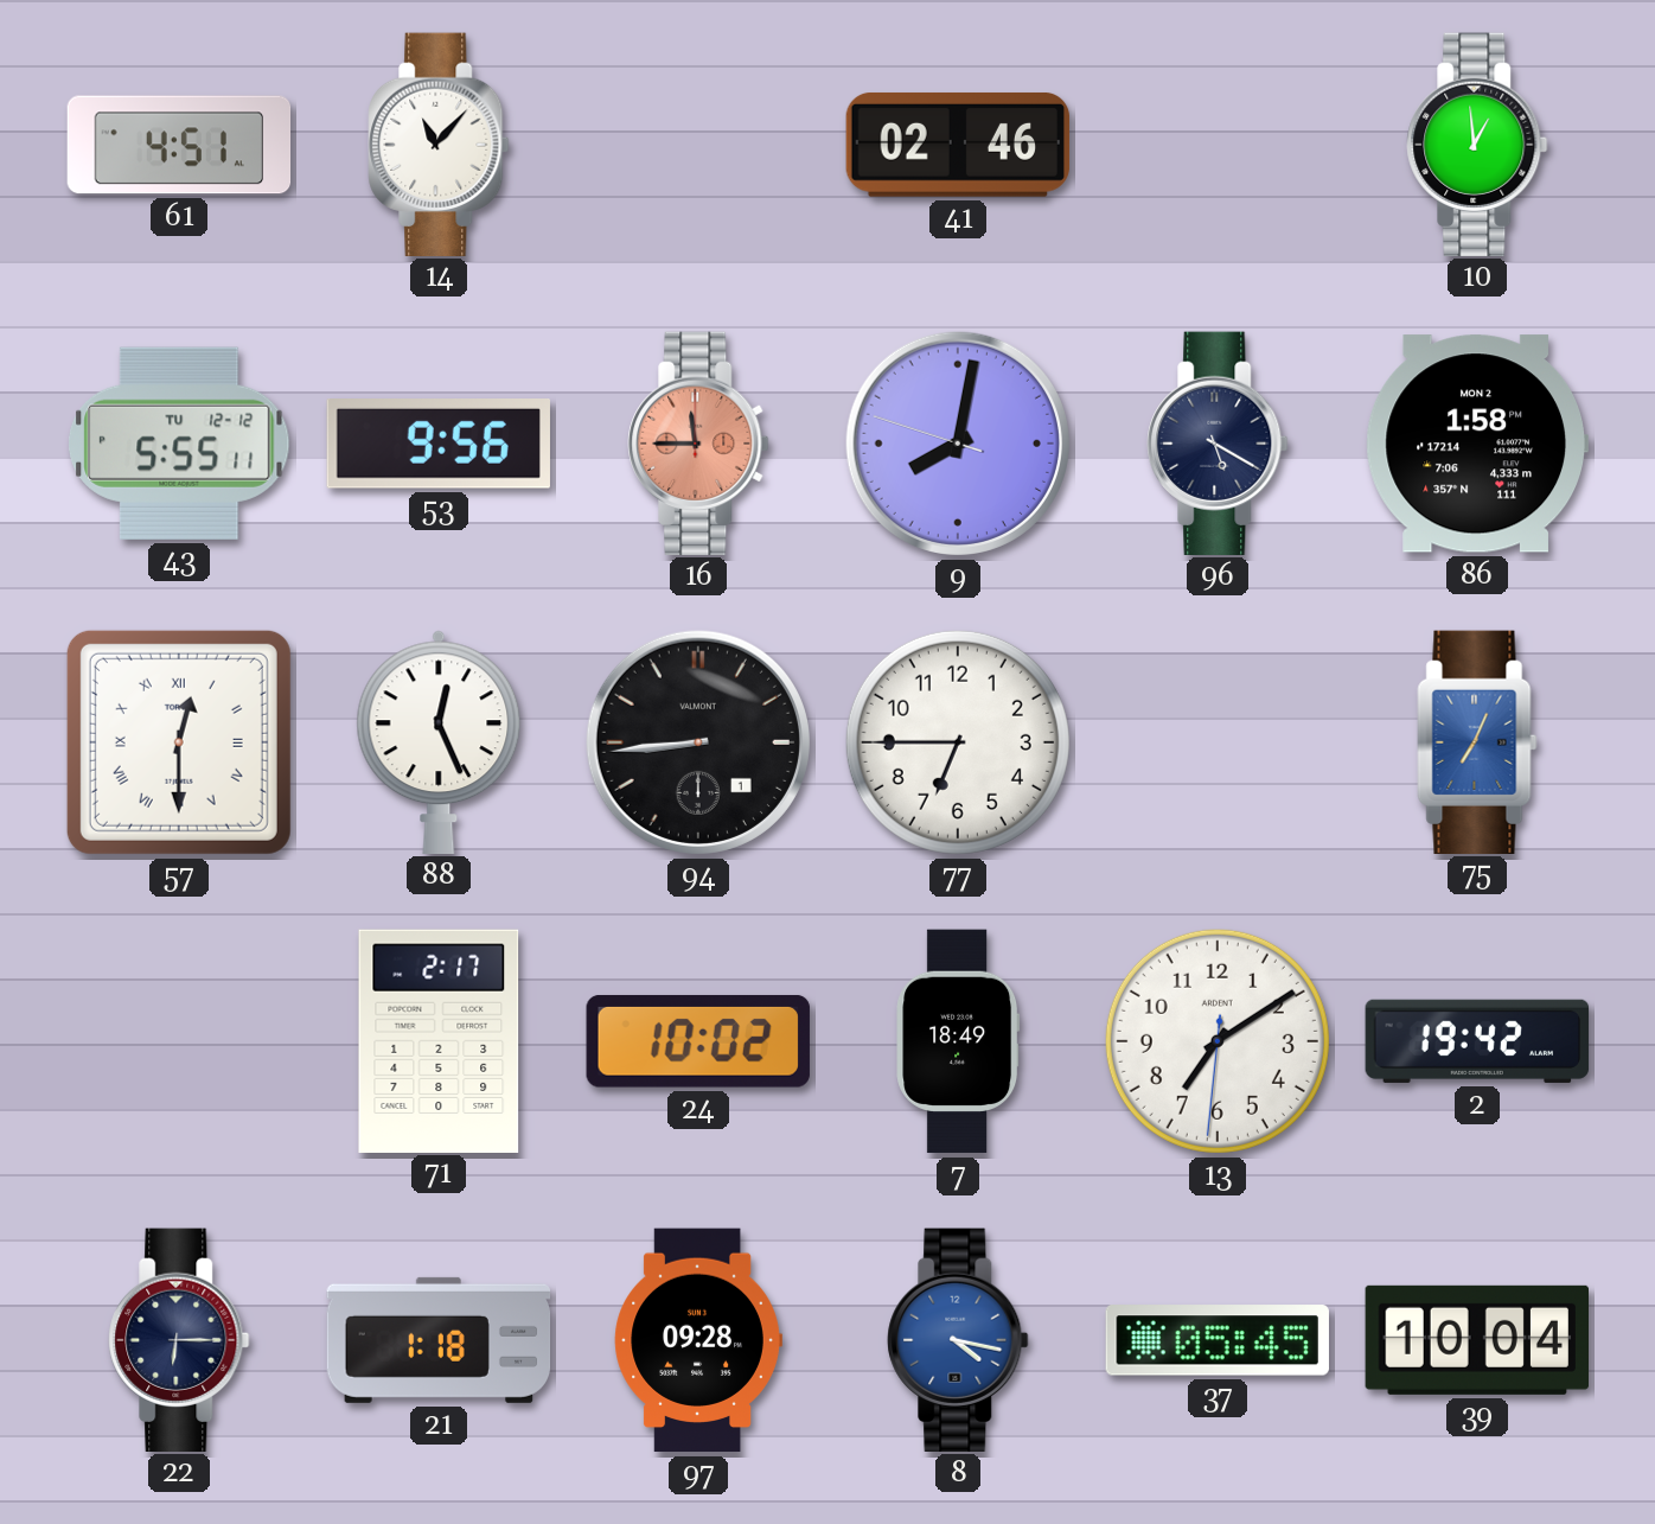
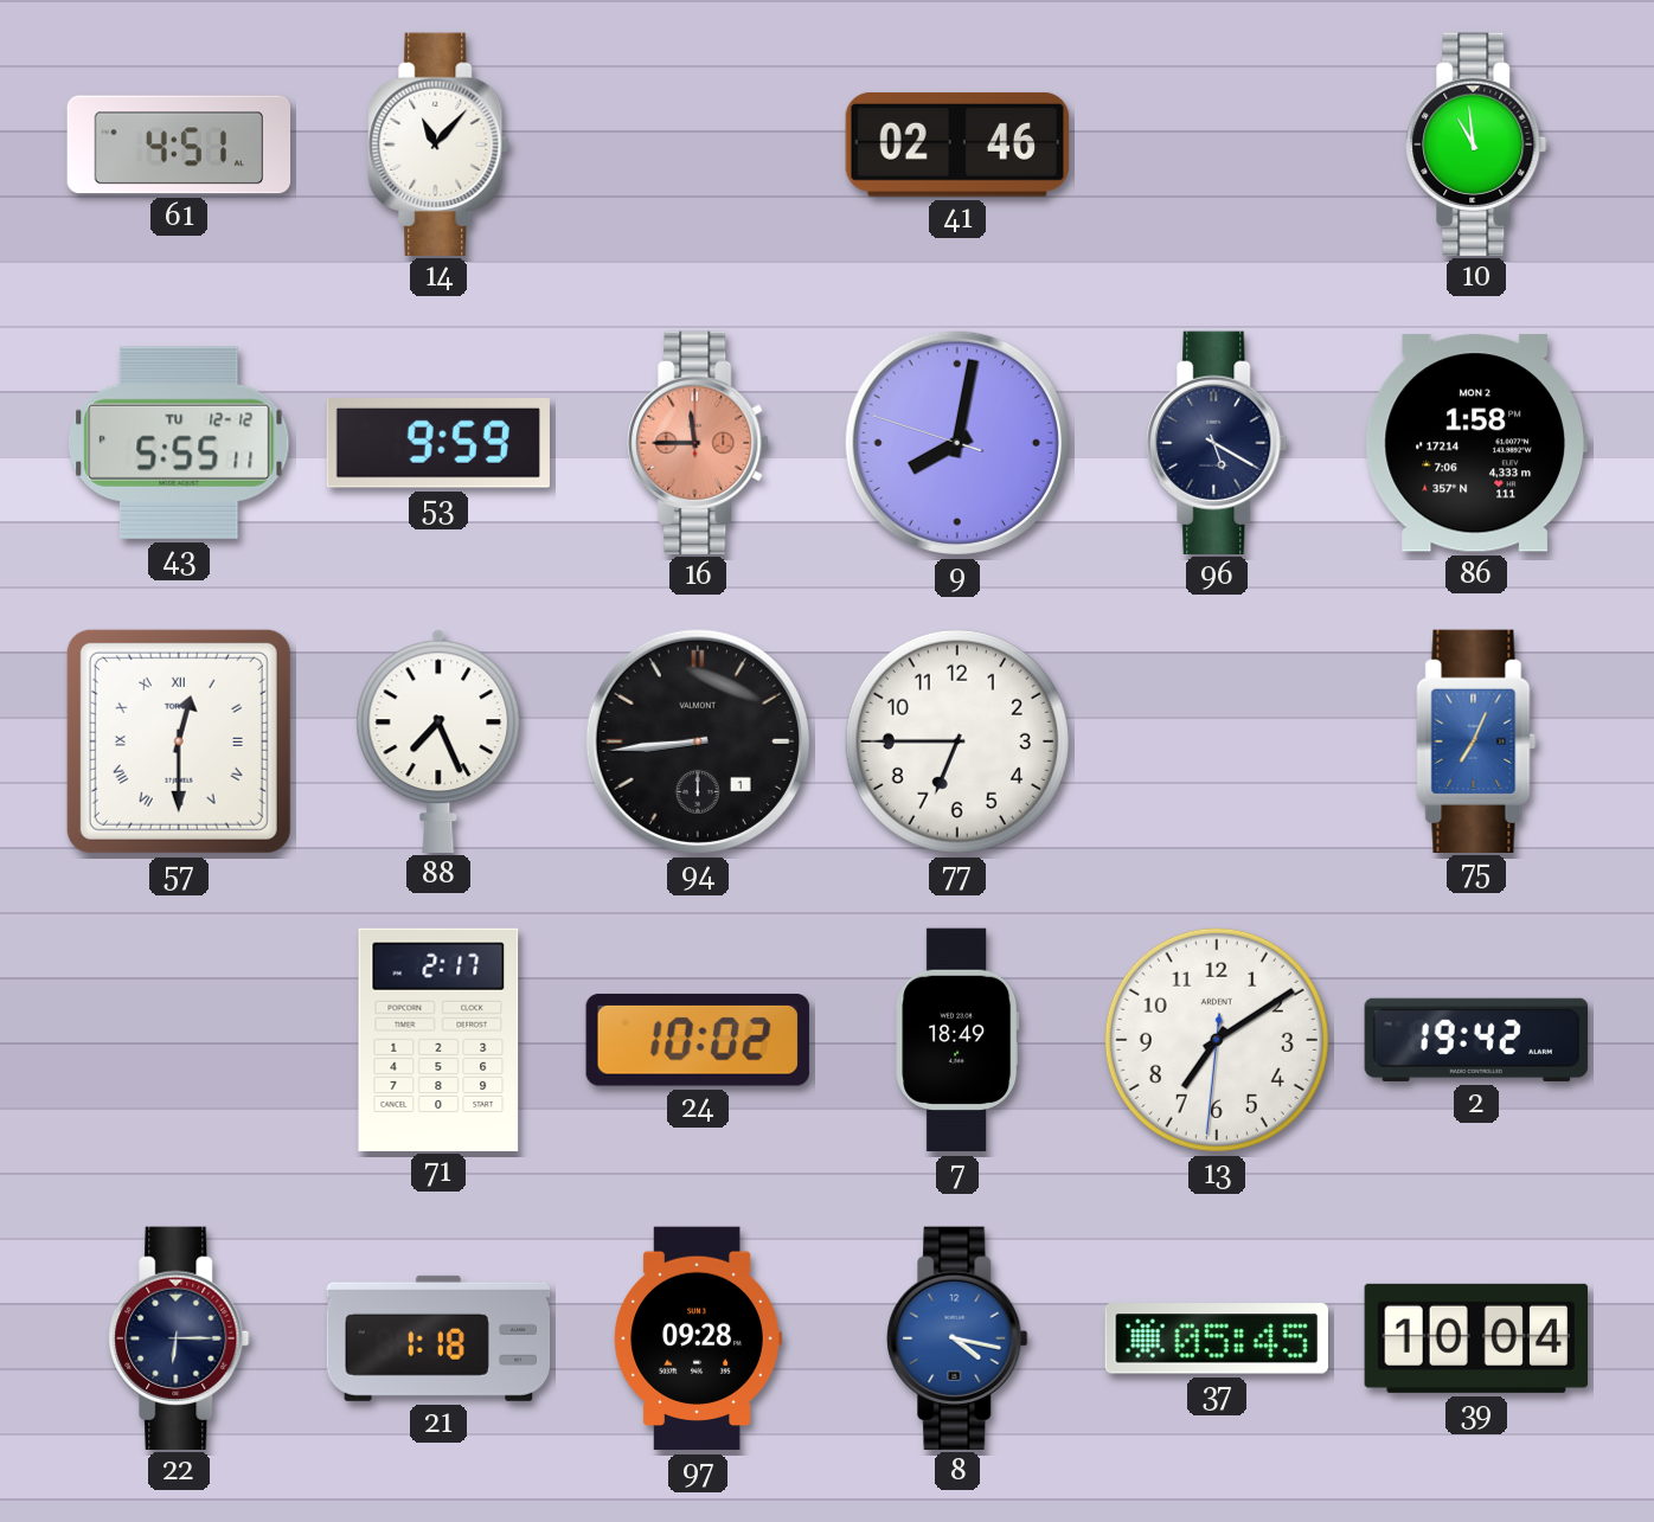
10: 12:59 -> 10:59 (1476, 143)
53: 9:56 -> 9:59 (438, 444)
88: 12:26 -> 7:26 (438, 740)
